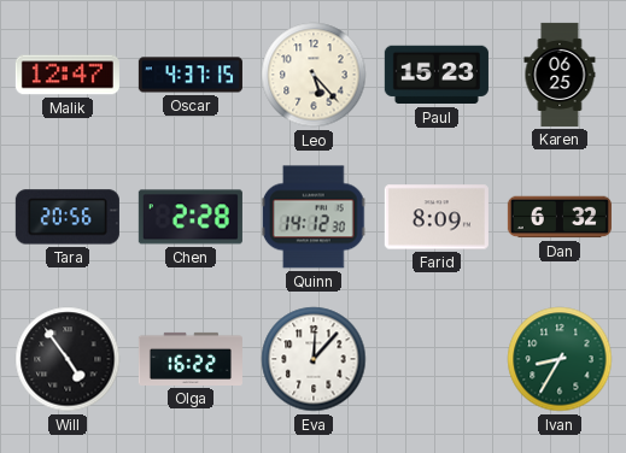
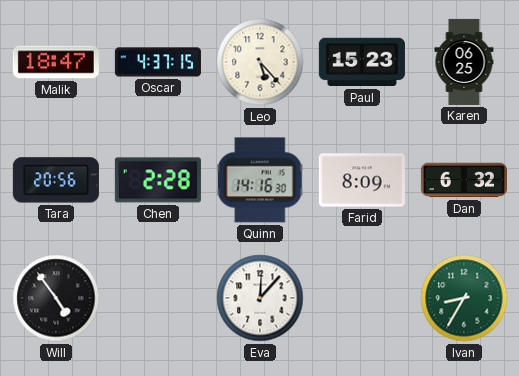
Malik: 12:47 -> 18:47 (56, 62)
Quinn: 14:12 -> 14:16 (260, 180)
Olga: 16:22 -> none (191, 359)
